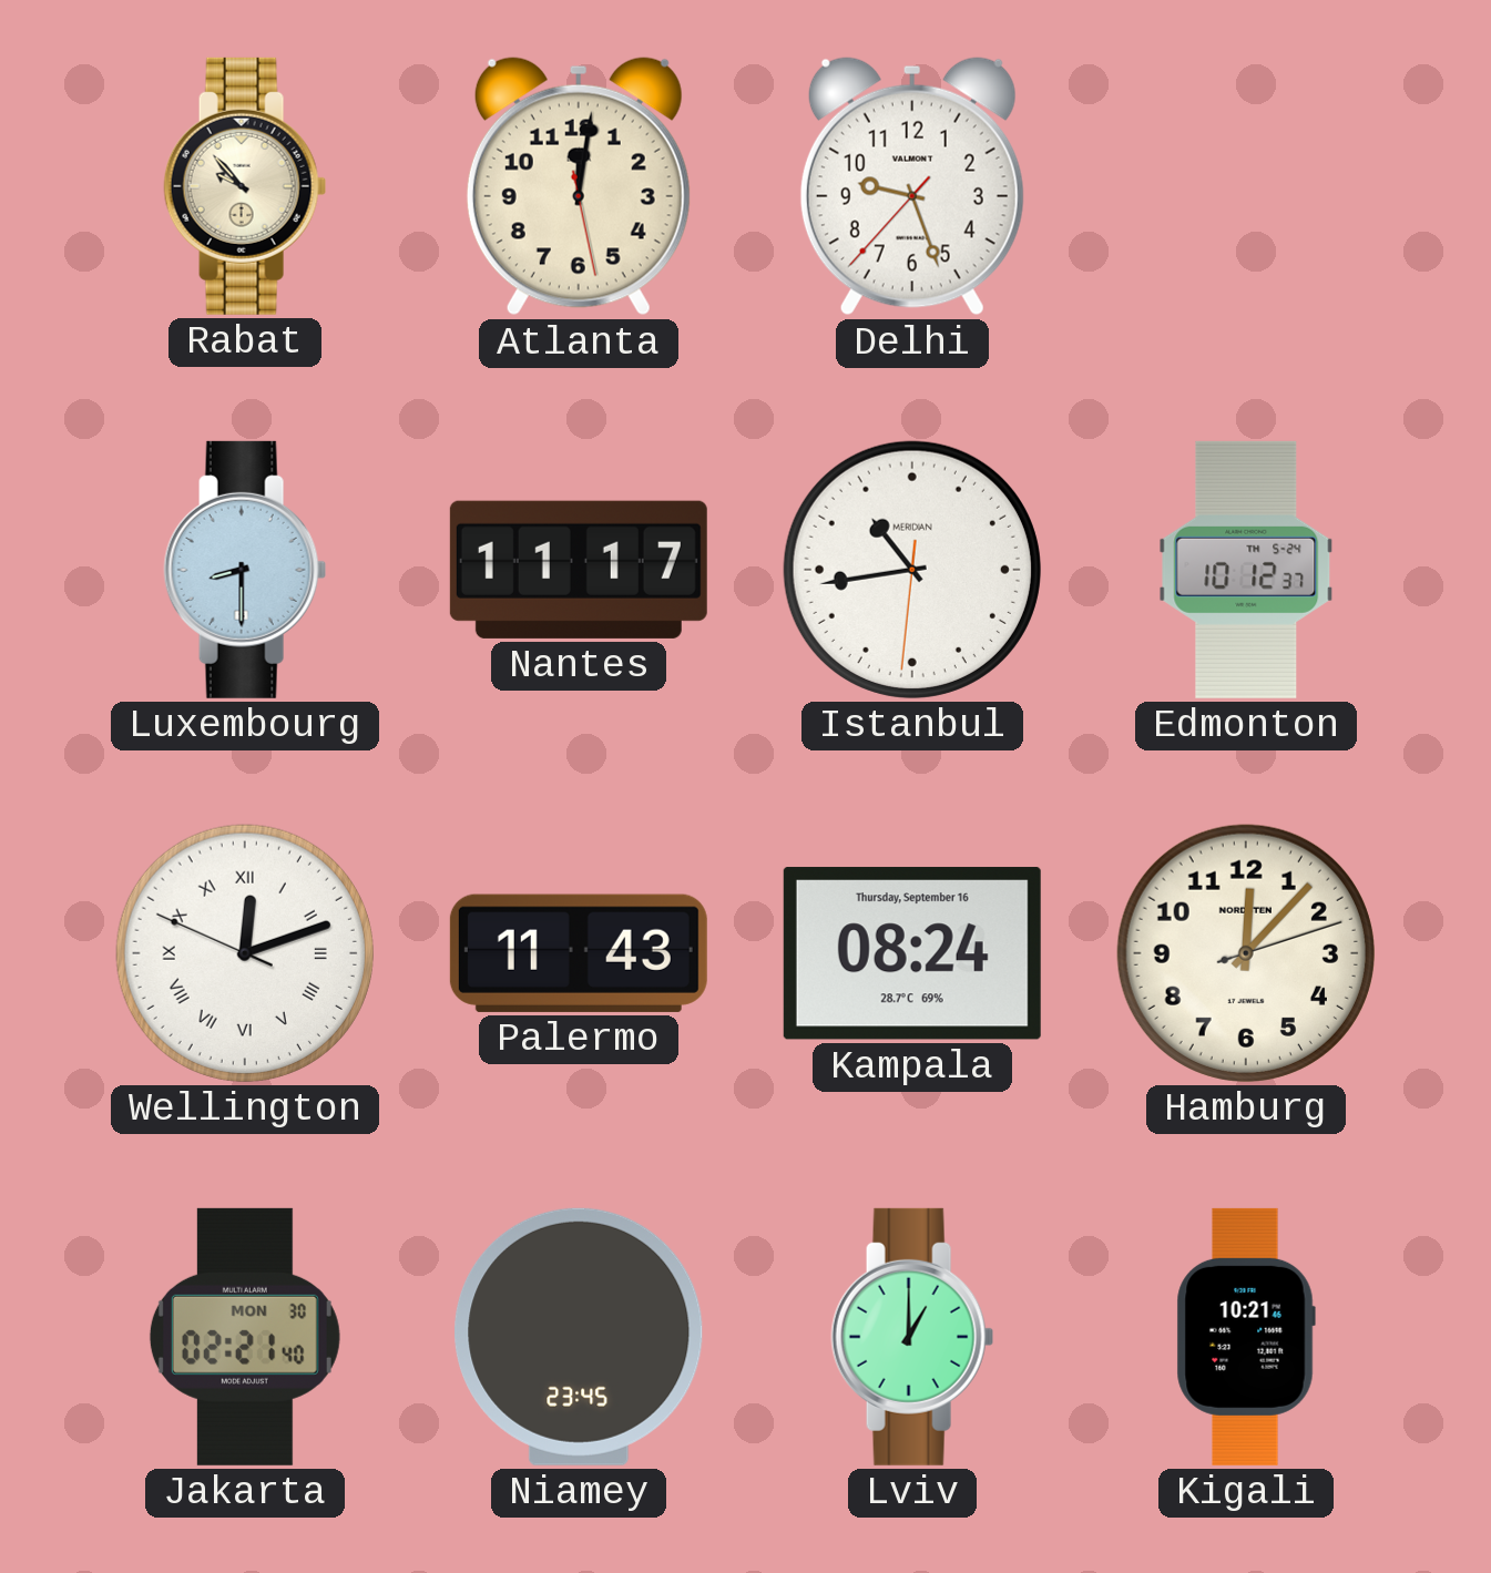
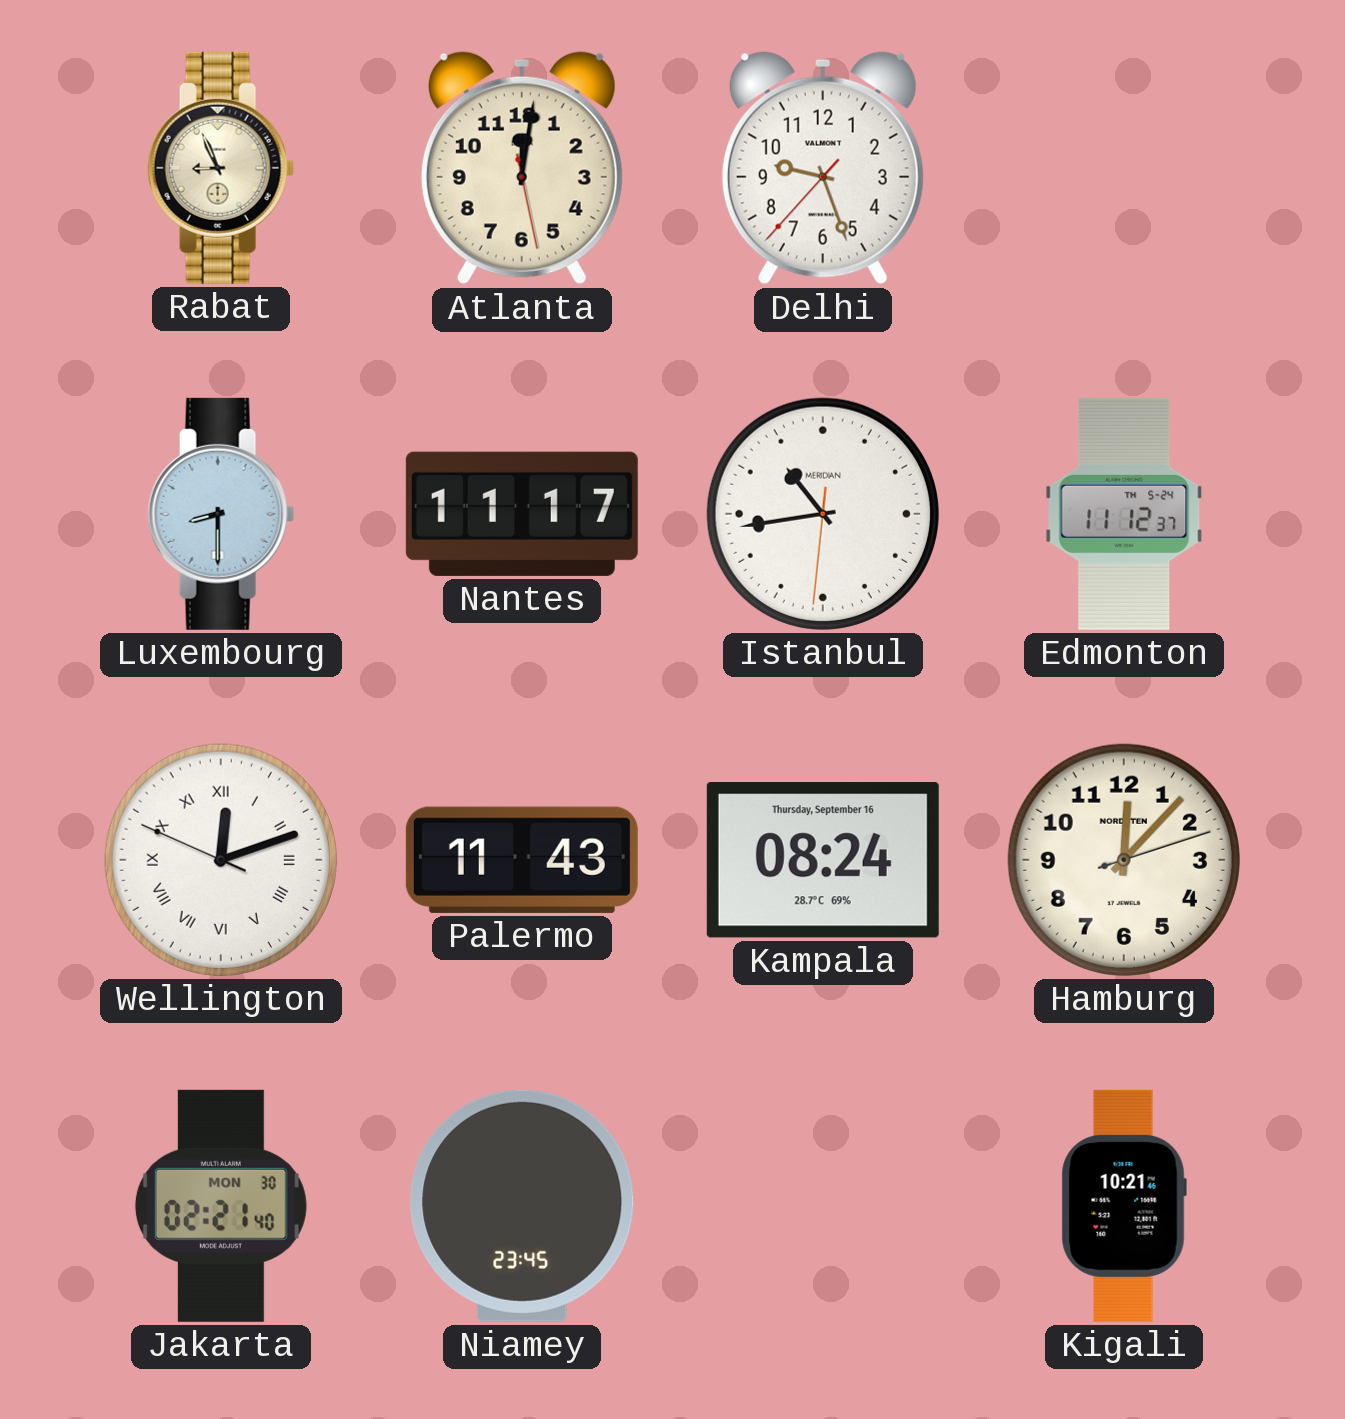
Rabat: 9:53 -> 8:56 (221, 168)
Edmonton: 10:12 -> 11:12 (1124, 514)
Lviv: 1:00 -> none (912, 1337)
